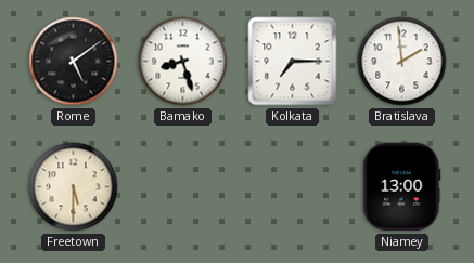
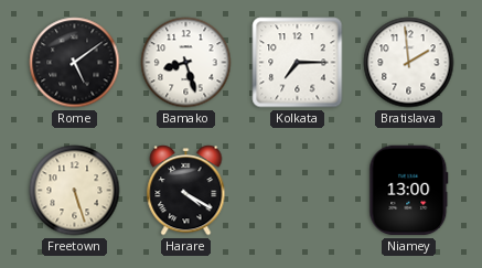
Freetown: 5:30 -> 5:27 (75, 191)
Harare: none -> 4:20 (186, 191)
